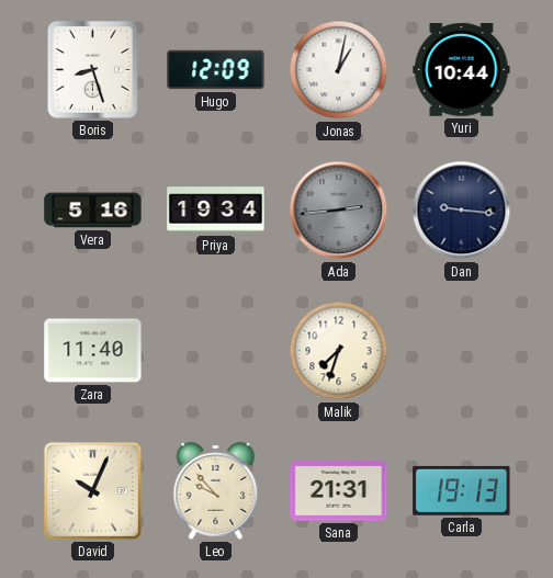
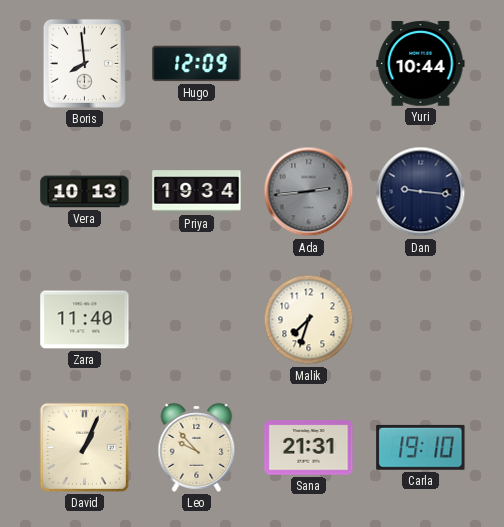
Boris: 8:27 -> 7:59 (84, 63)
Jonas: 1:02 -> none (339, 70)
Vera: 5:16 -> 10:13 (85, 192)
David: 10:04 -> 1:04 (84, 447)
Carla: 19:13 -> 19:10 (421, 447)
